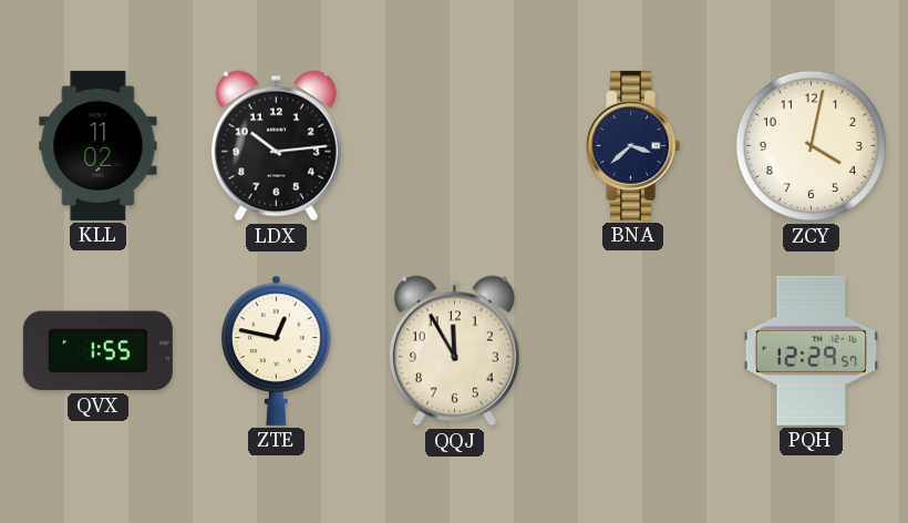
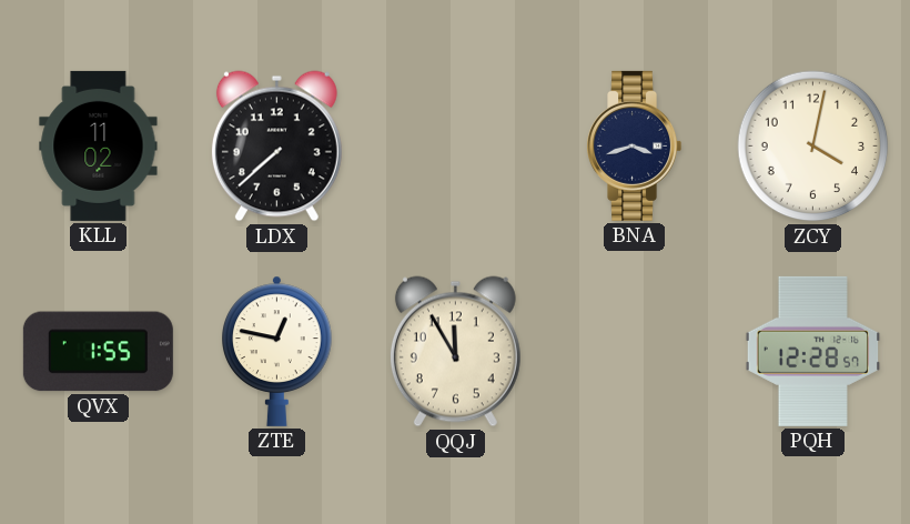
LDX: 10:14 -> 7:38 (276, 147)
BNA: 3:38 -> 3:42 (635, 145)
PQH: 12:29 -> 12:28 (813, 351)
